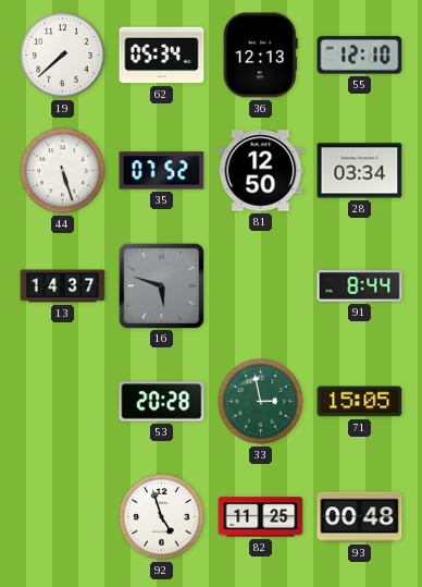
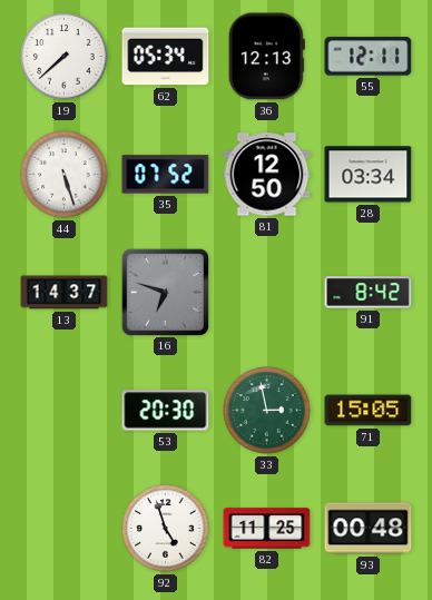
55: 12:10 -> 12:11 (369, 57)
16: 5:48 -> 6:48 (165, 292)
91: 8:44 -> 8:42 (369, 293)
53: 20:28 -> 20:30 (166, 411)
